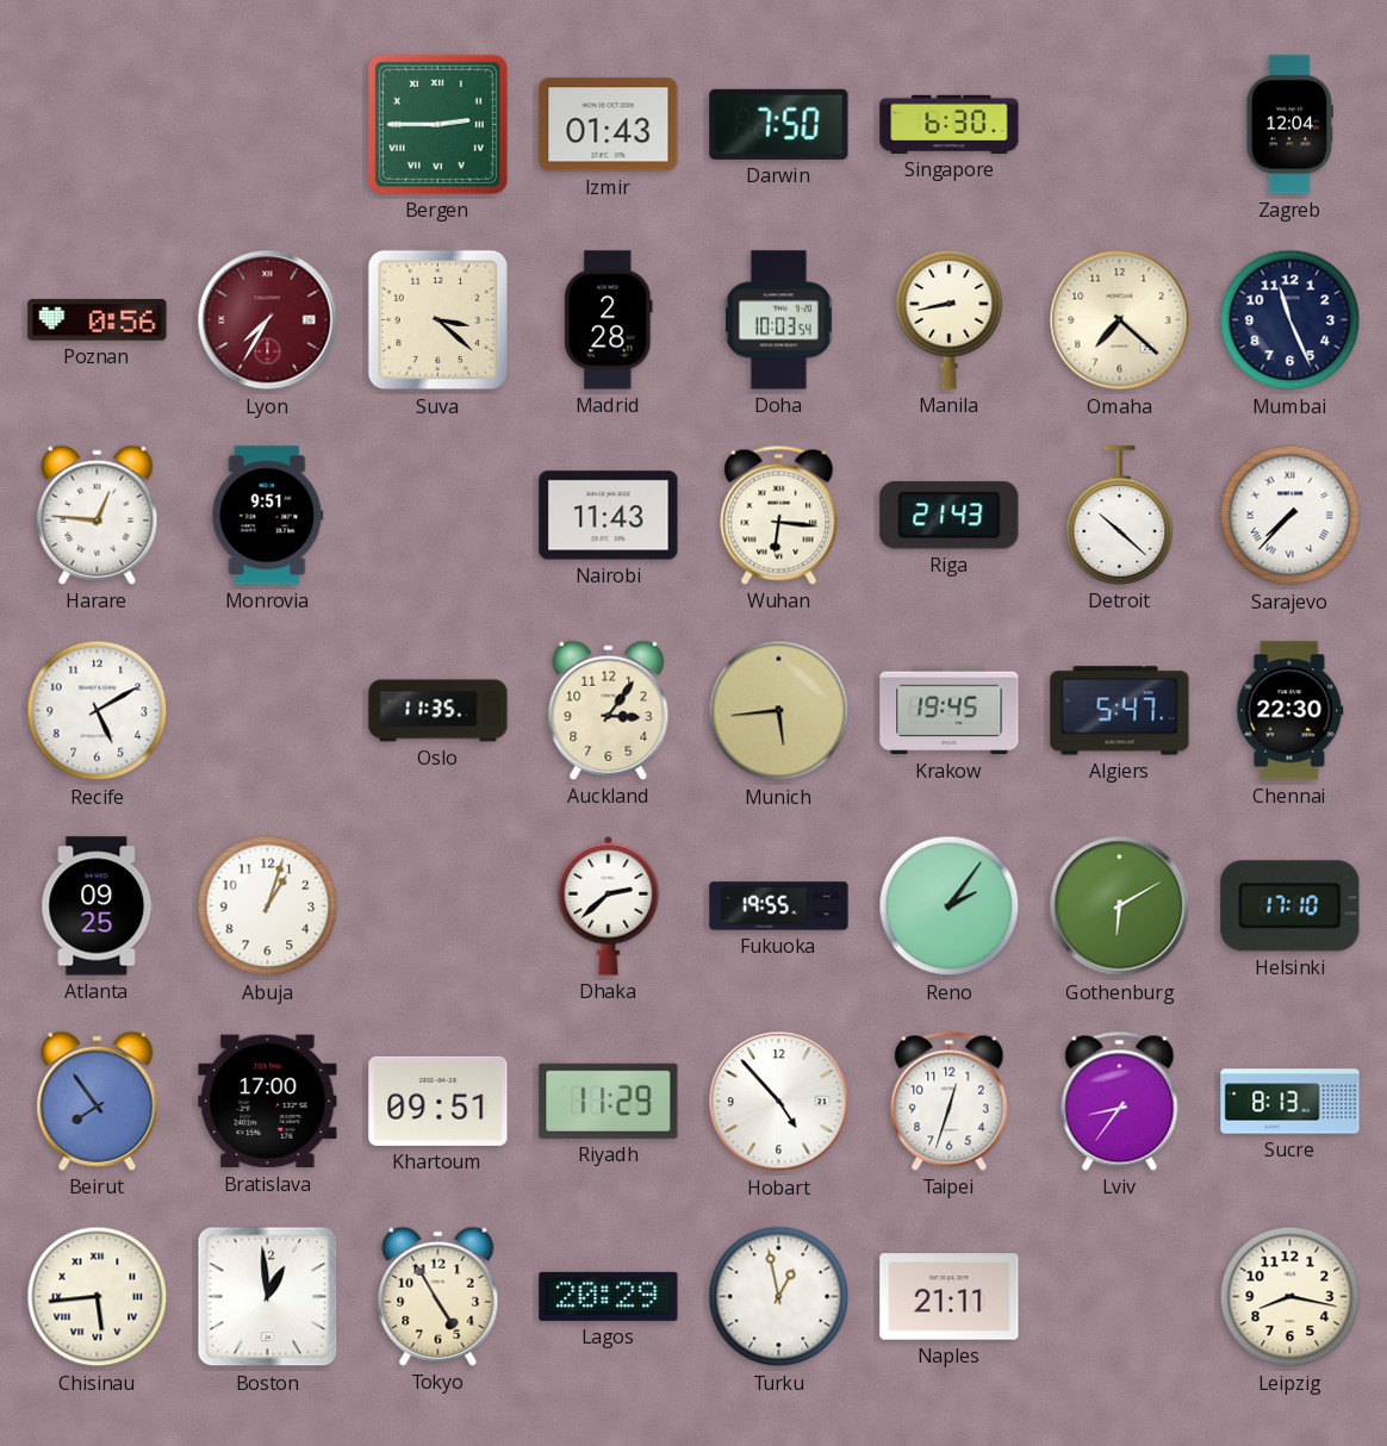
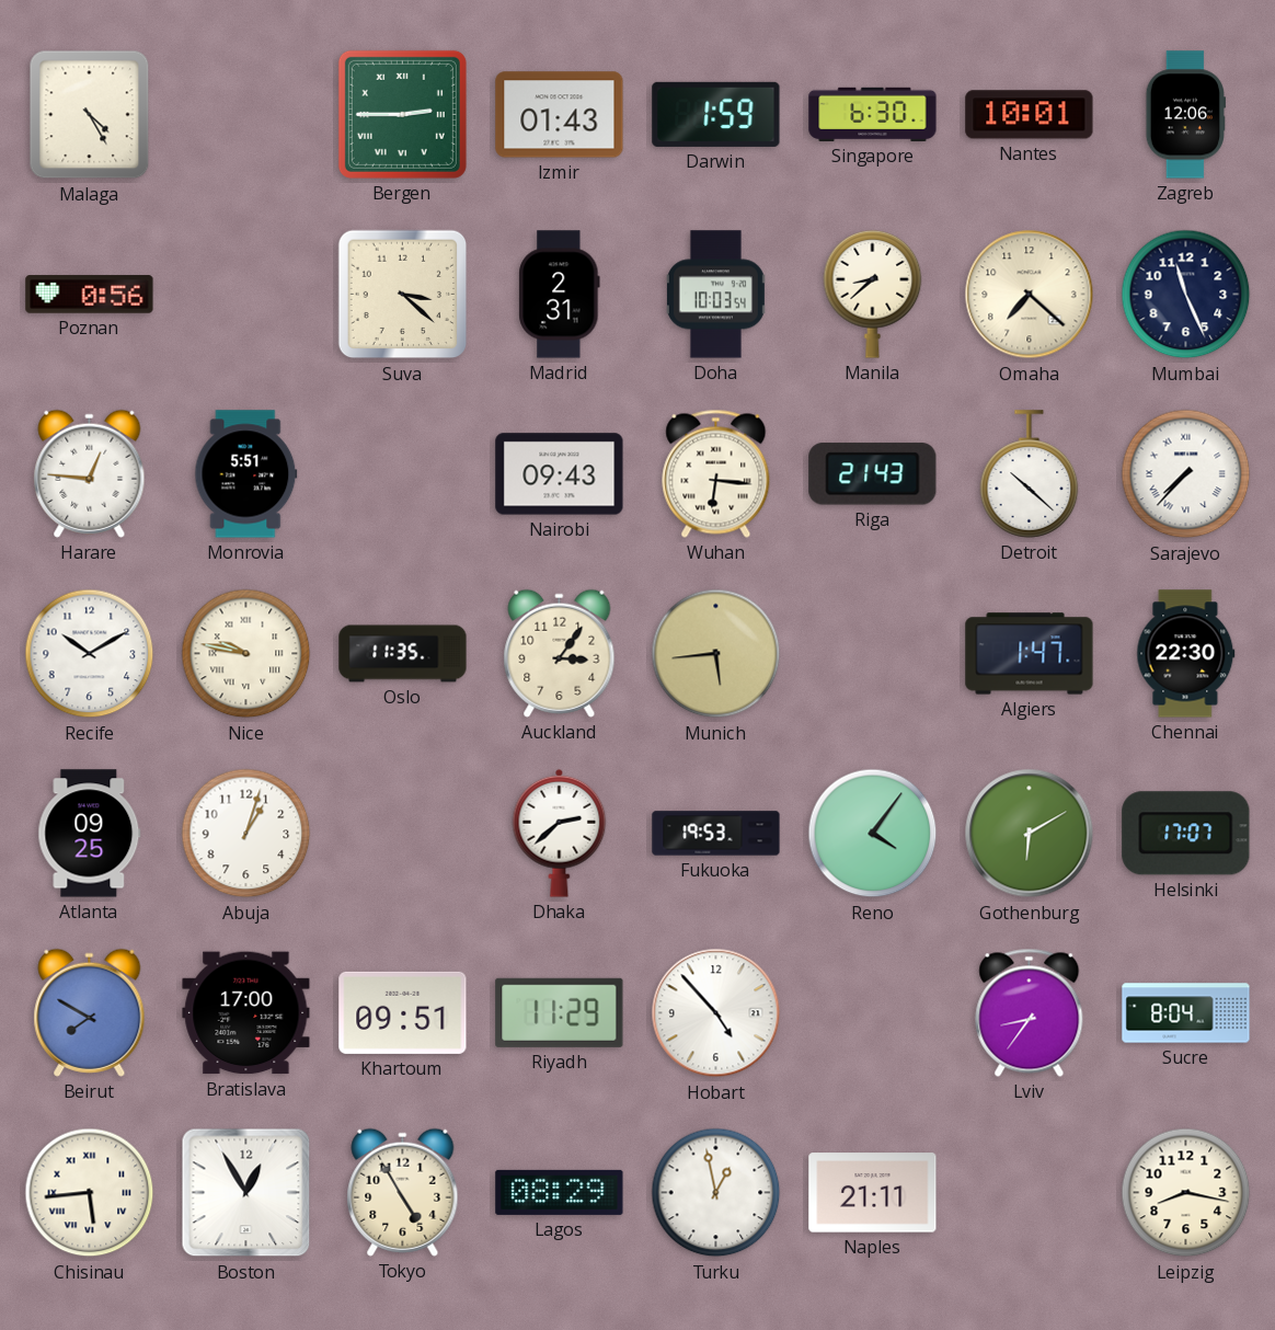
Malaga: none -> 4:25 (90, 115)
Darwin: 7:50 -> 1:59 (716, 114)
Nantes: none -> 10:01 (1030, 115)
Zagreb: 12:04 -> 12:06 (1185, 115)
Lyon: 7:35 -> none (268, 320)
Madrid: 2:28 -> 2:31 (560, 295)
Manila: 8:43 -> 8:38 (873, 294)
Monrovia: 9:51 -> 5:51 (246, 474)
Nairobi: 11:43 -> 09:43 (560, 474)
Recife: 5:10 -> 10:10 (90, 654)
Nice: none -> 9:47 (246, 654)
Krakow: 19:45 -> none (950, 711)
Algiers: 5:47 -> 1:47 (1030, 654)
Fukuoka: 19:55 -> 19:53 (716, 834)
Reno: 2:06 -> 4:06 (873, 834)
Helsinki: 17:10 -> 17:07 (1186, 834)
Beirut: 7:54 -> 7:50 (90, 1012)
Taipei: 12:33 -> none (950, 1101)
Sucre: 8:13 -> 8:04 (1186, 1013)
Boston: 12:59 -> 12:55 (246, 1193)
Lagos: 20:29 -> 08:29 (560, 1192)
